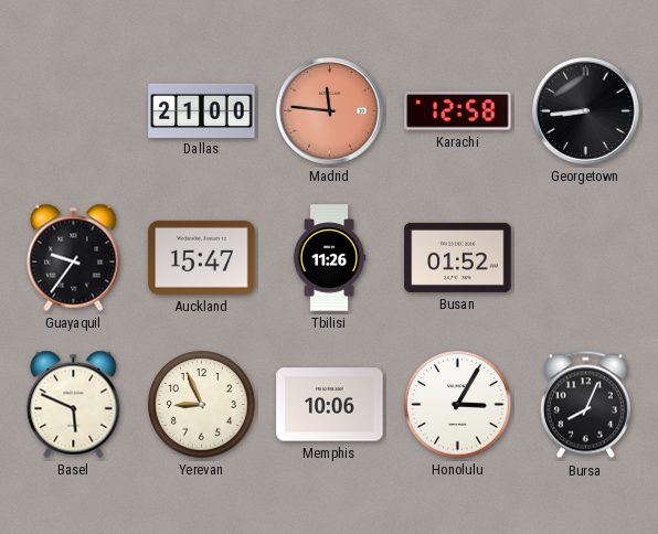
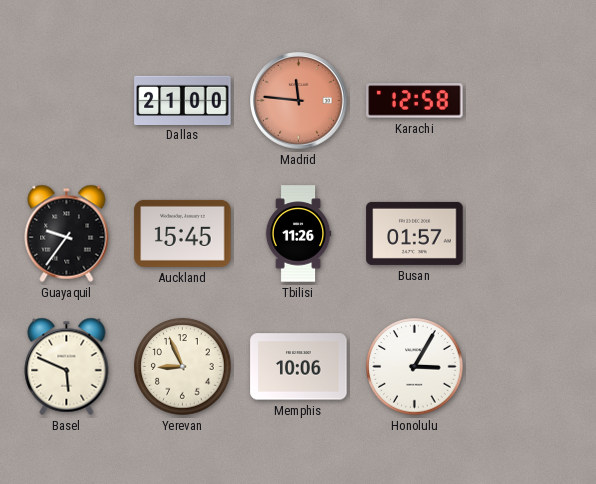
Georgetown: 8:44 -> none (586, 111)
Auckland: 15:47 -> 15:45 (183, 233)
Busan: 01:52 -> 01:57 (415, 233)
Bursa: 8:04 -> none (585, 405)
